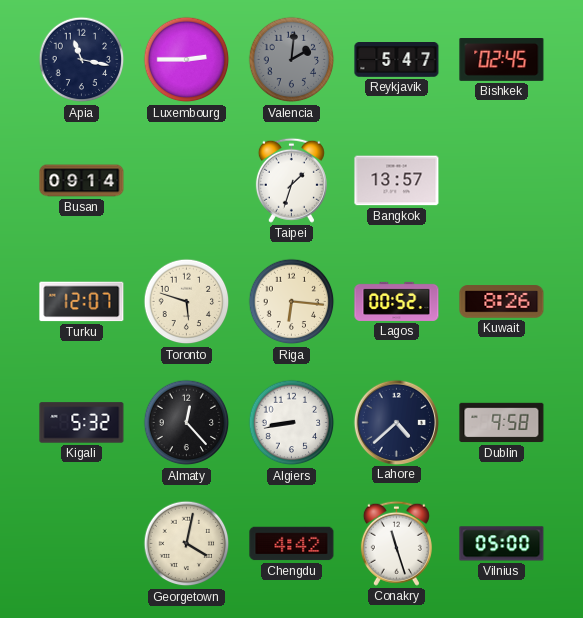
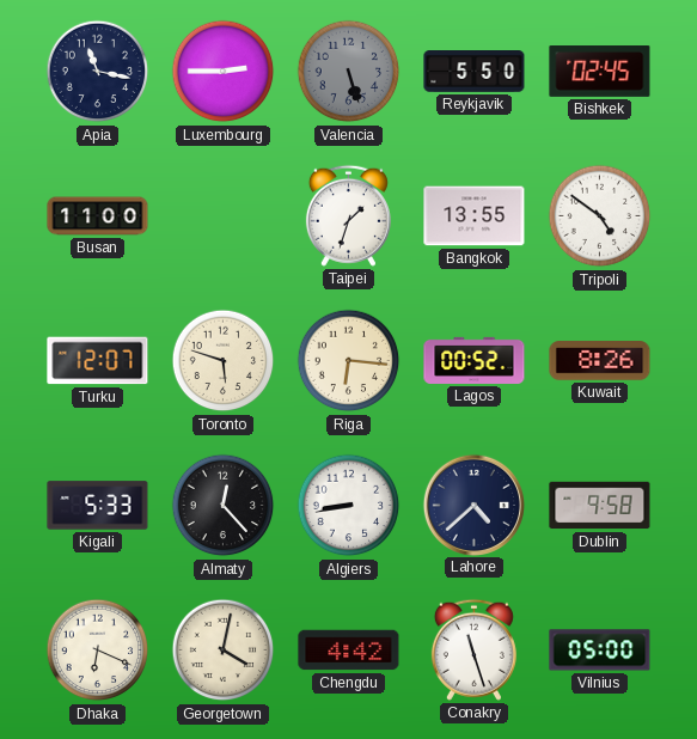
Valencia: 2:01 -> 5:27 (349, 72)
Reykjavik: 5:47 -> 5:50 (475, 72)
Busan: 09:14 -> 11:00 (98, 216)
Bangkok: 13:57 -> 13:55 (475, 216)
Tripoli: none -> 4:51 (600, 216)
Kigali: 5:32 -> 5:33 (98, 506)
Dhaka: none -> 6:19 (98, 651)
